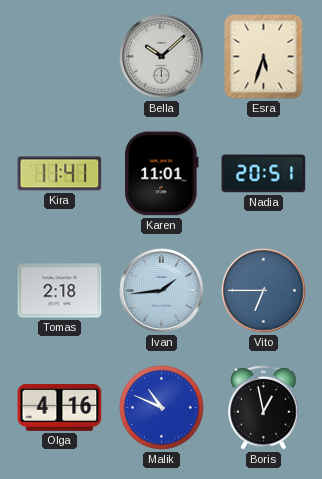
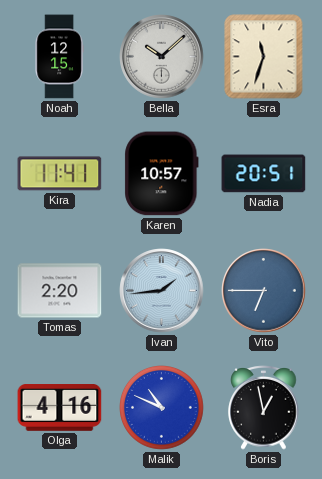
Noah: none -> 12:15 (59, 57)
Esra: 5:33 -> 11:33 (264, 57)
Karen: 11:01 -> 10:57 (162, 174)
Tomas: 2:18 -> 2:20 (60, 291)
